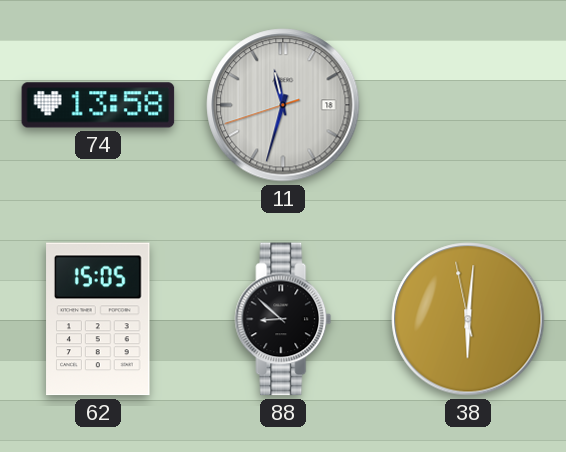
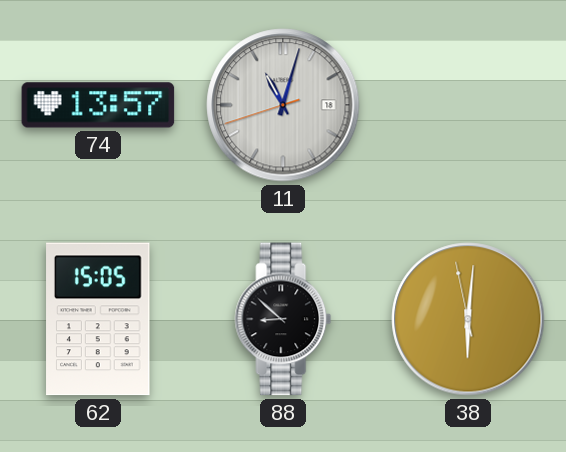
74: 13:58 -> 13:57 (98, 105)
11: 11:32 -> 11:02 (283, 105)
